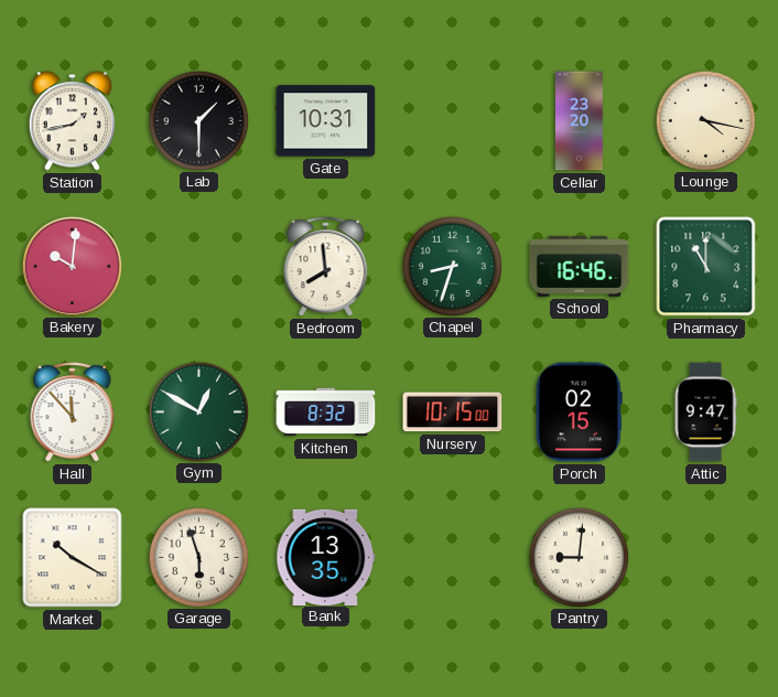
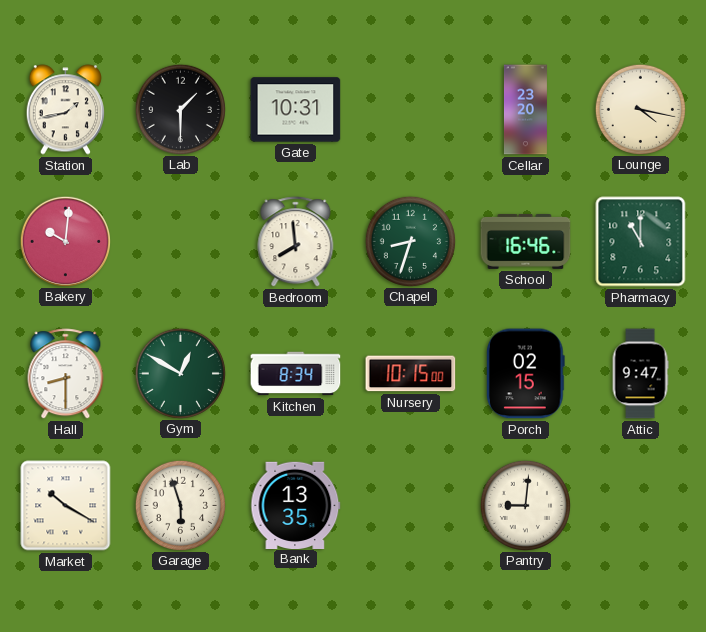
Hall: 11:53 -> 8:30 (66, 374)
Kitchen: 8:32 -> 8:34 (296, 374)
